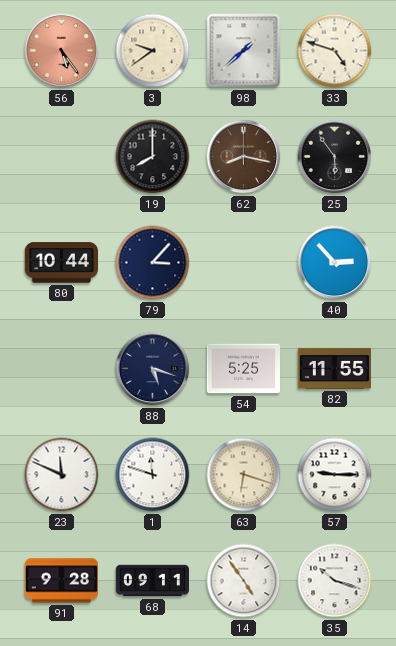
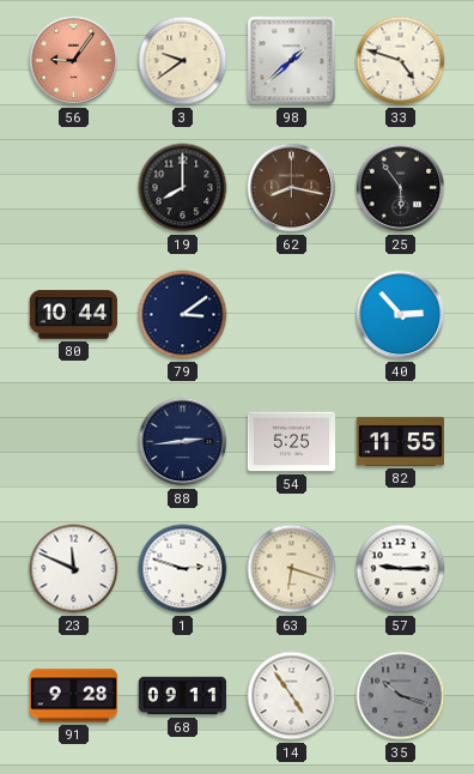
56: 5:24 -> 9:06 (74, 61)
79: 3:07 -> 3:09 (183, 315)
88: 5:18 -> 2:44 (183, 442)
1: 11:48 -> 2:48 (183, 569)
35 dial: white -> grey (401, 696)
